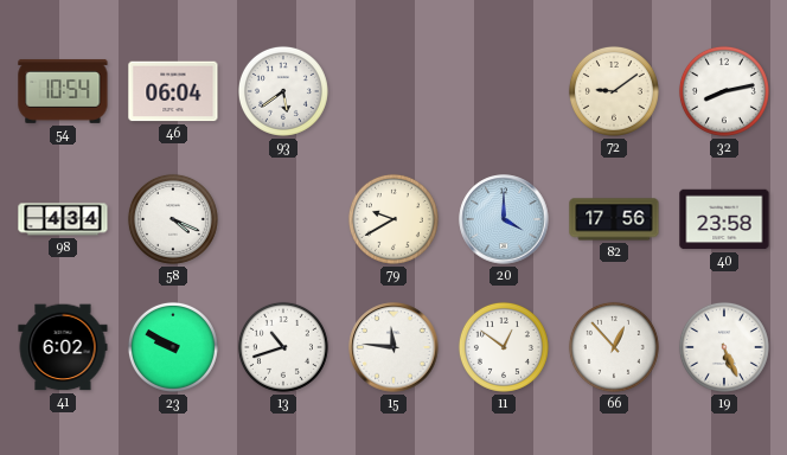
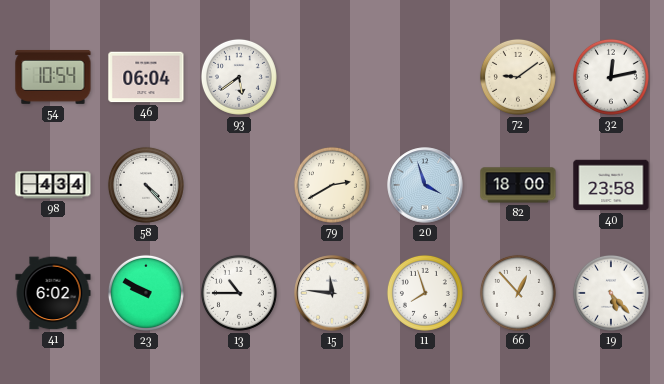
32: 8:13 -> 12:13 (611, 77)
58: 4:19 -> 4:23 (146, 185)
79: 9:40 -> 2:40 (332, 185)
20: 4:00 -> 3:57 (425, 185)
82: 17:56 -> 18:00 (518, 185)
13: 10:42 -> 10:45 (239, 293)
11: 12:51 -> 7:57 (425, 293)
19: 5:26 -> 5:23 (611, 293)
